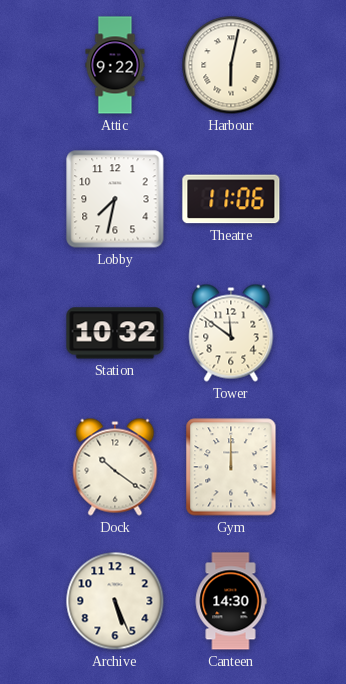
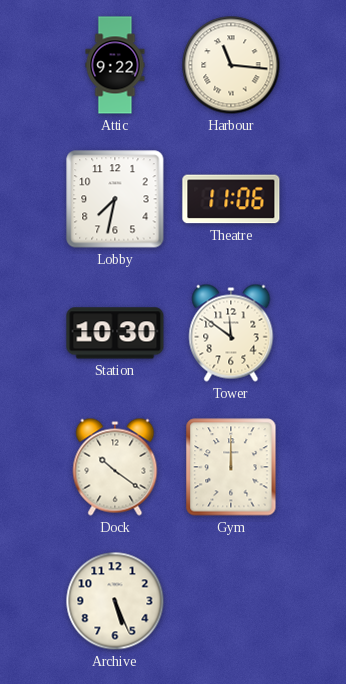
Harbour: 6:02 -> 11:16 (231, 65)
Station: 10:32 -> 10:30 (115, 333)
Canteen: 14:30 -> none (231, 601)
